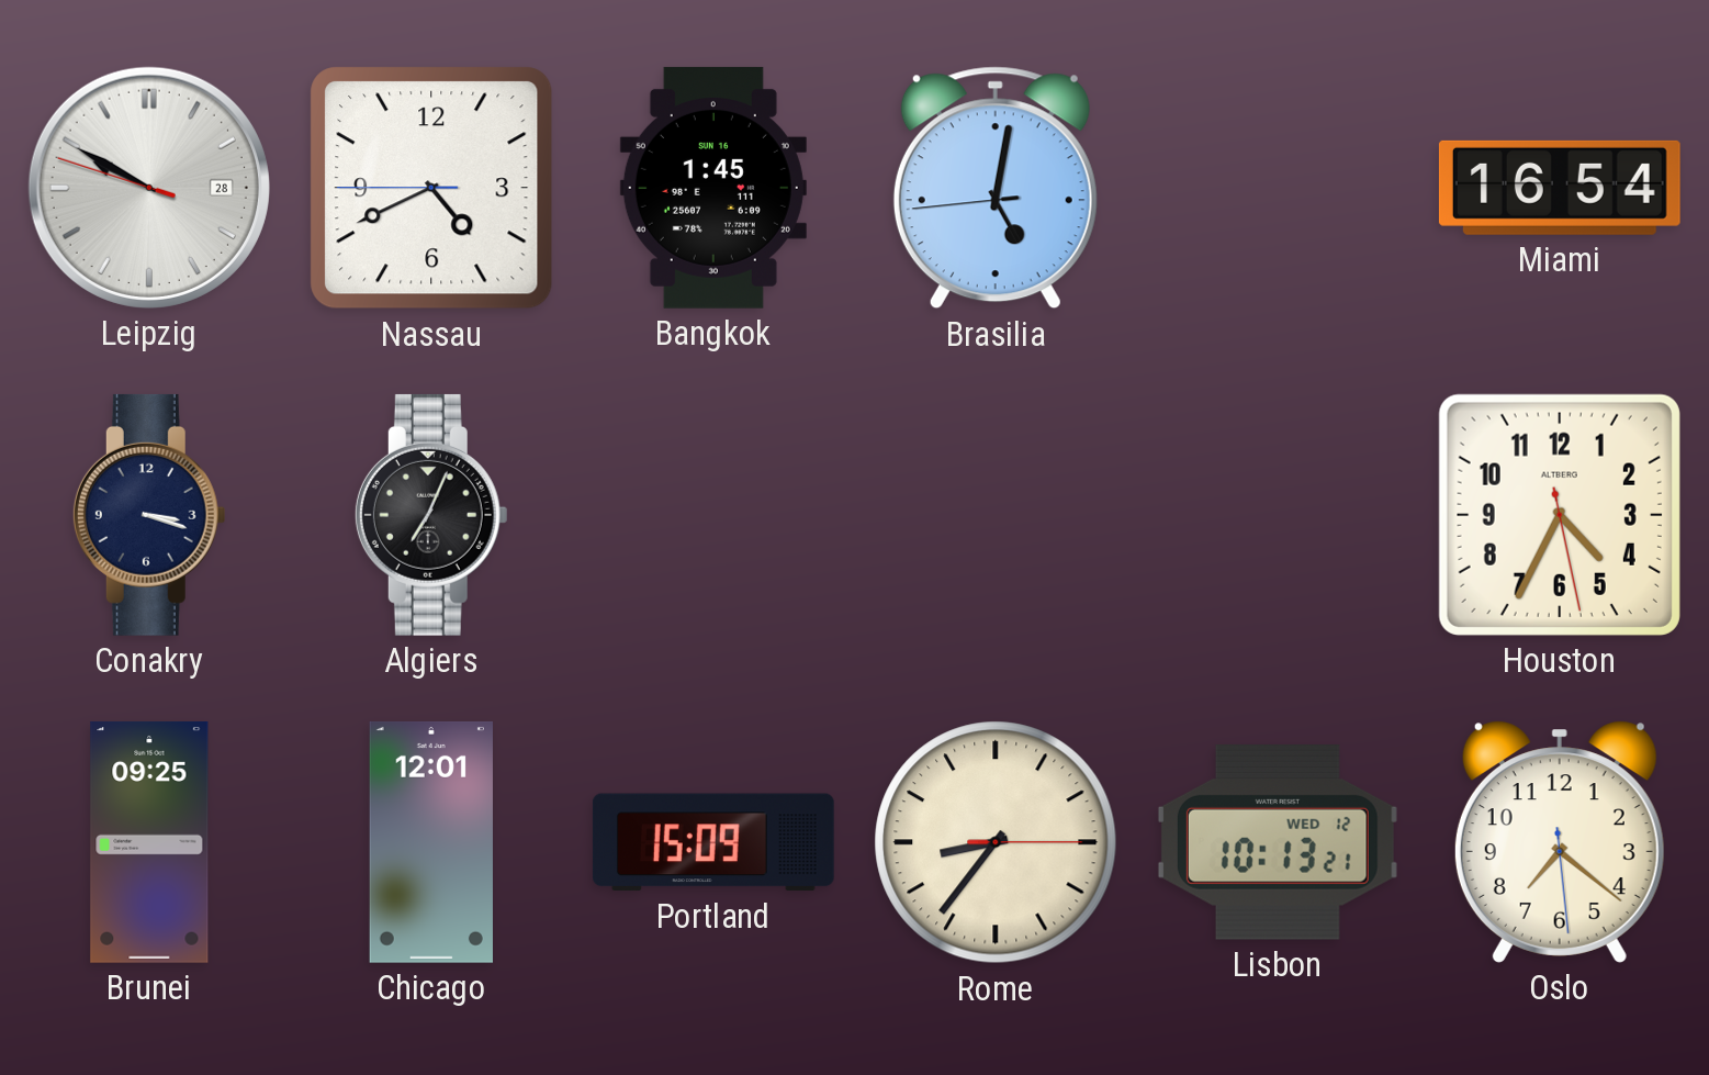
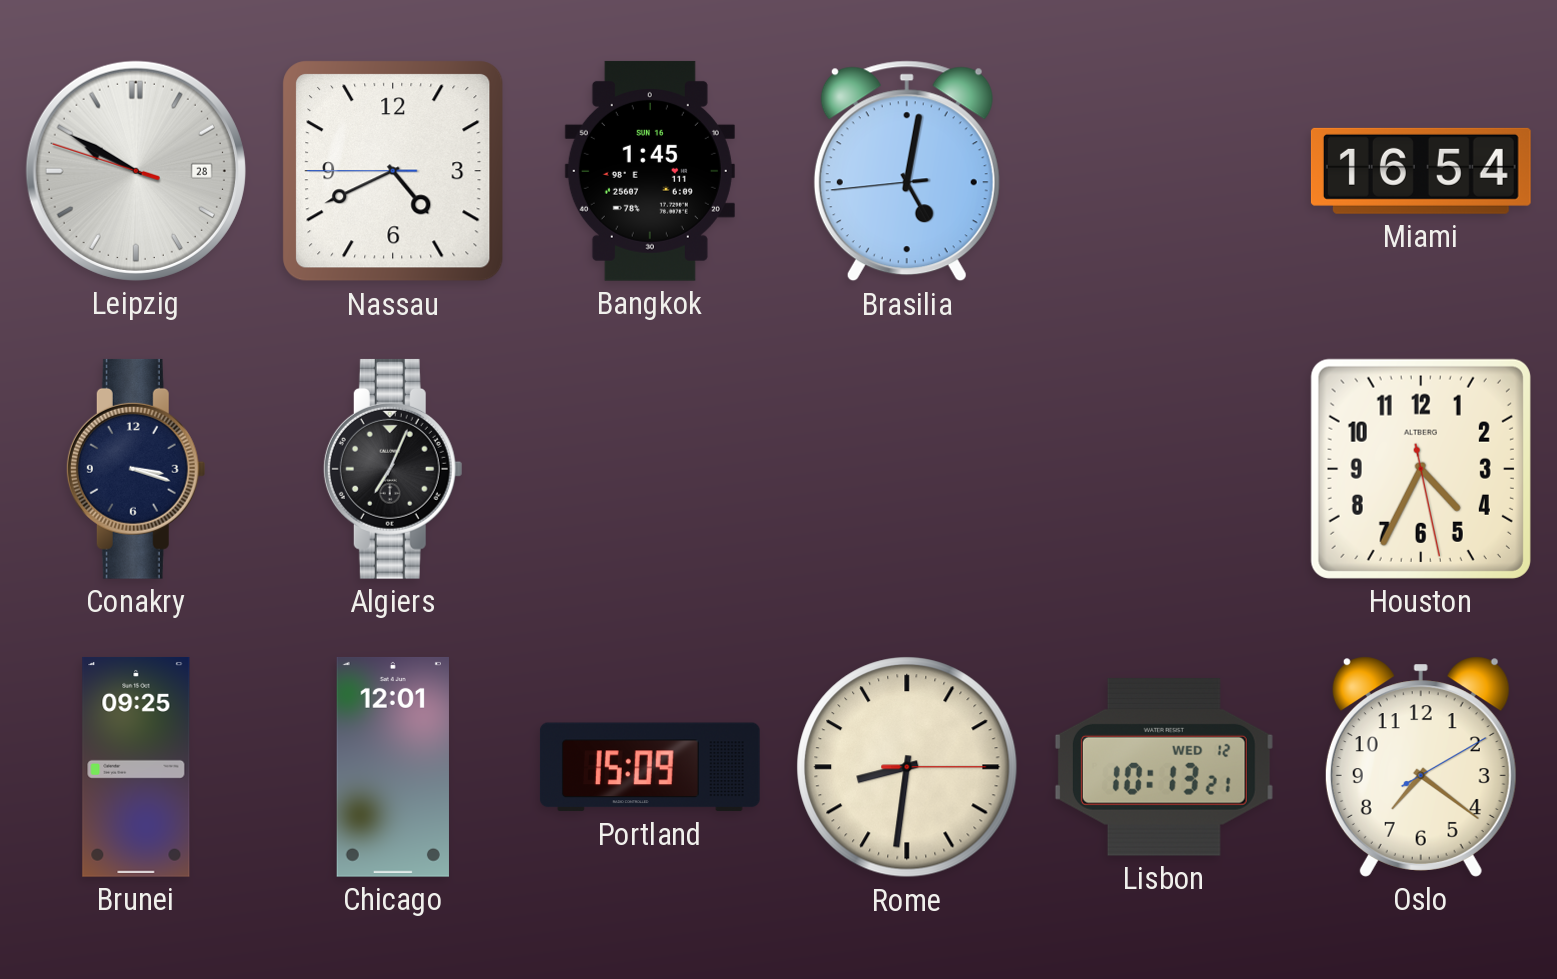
Rome: 8:36 -> 8:31 (907, 767)
Oslo: 7:21:29 -> 7:21:10 (1421, 767)
